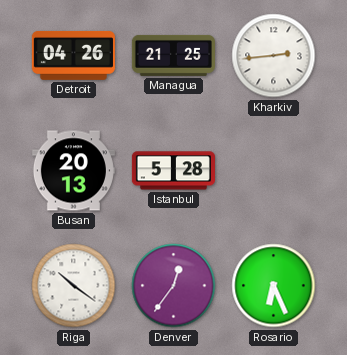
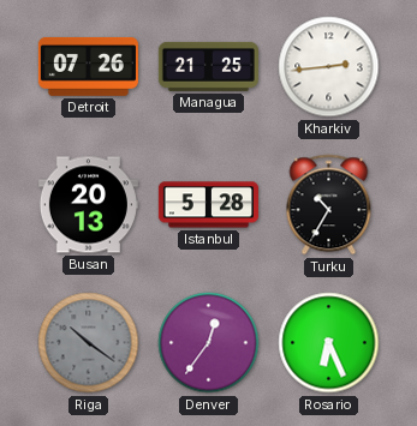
Detroit: 04:26 -> 07:26 (88, 66)
Turku: none -> 10:35 (329, 205)
Riga dial: white -> grey (89, 343)
